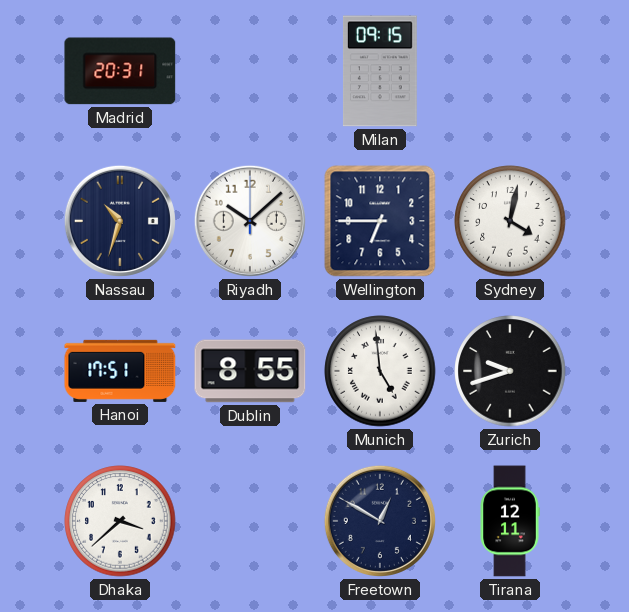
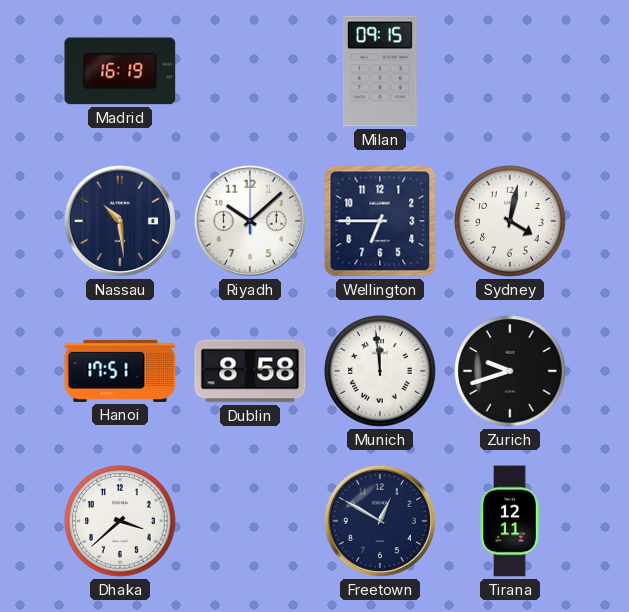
Madrid: 20:31 -> 16:19 (120, 71)
Nassau: 10:33 -> 10:29 (120, 221)
Dublin: 8:55 -> 8:58 (250, 371)
Munich: 4:59 -> 11:59 (380, 371)
